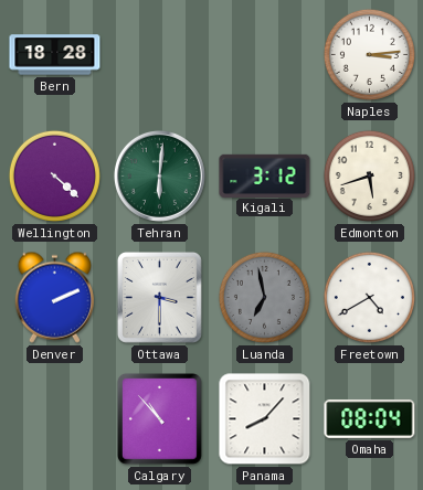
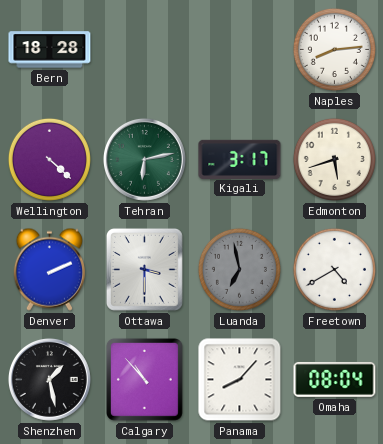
Naples: 3:14 -> 8:14 (334, 49)
Tehran: 6:01 -> 6:13 (144, 159)
Kigali: 3:12 -> 3:17 (240, 159)
Shenzhen: none -> 1:28 (49, 379)
